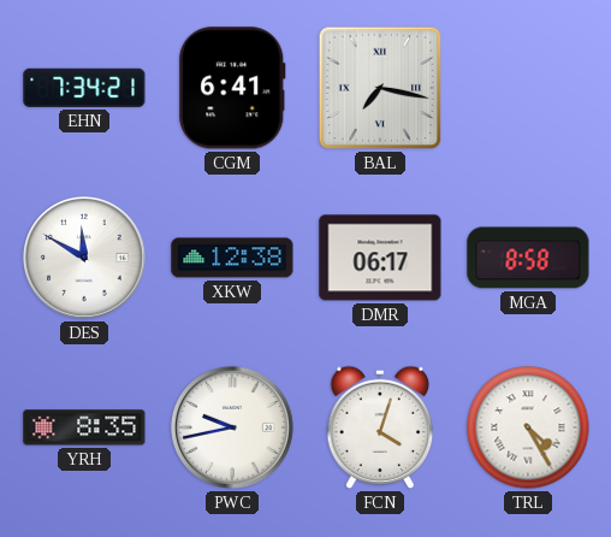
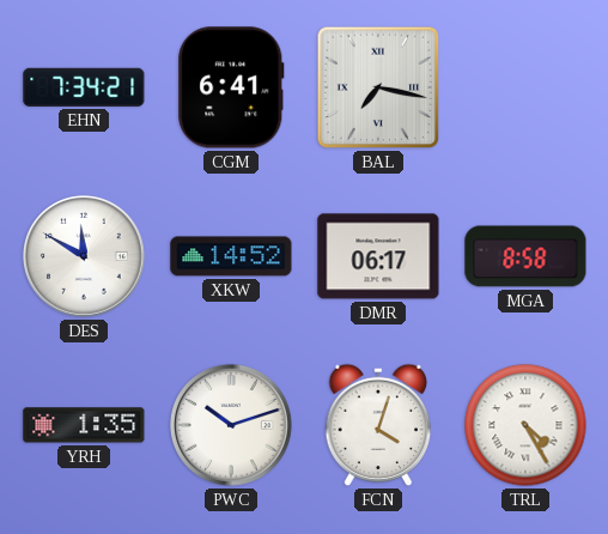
XKW: 12:38 -> 14:52 (231, 256)
YRH: 8:35 -> 1:35 (84, 425)
PWC: 9:43 -> 10:12 (231, 425)
